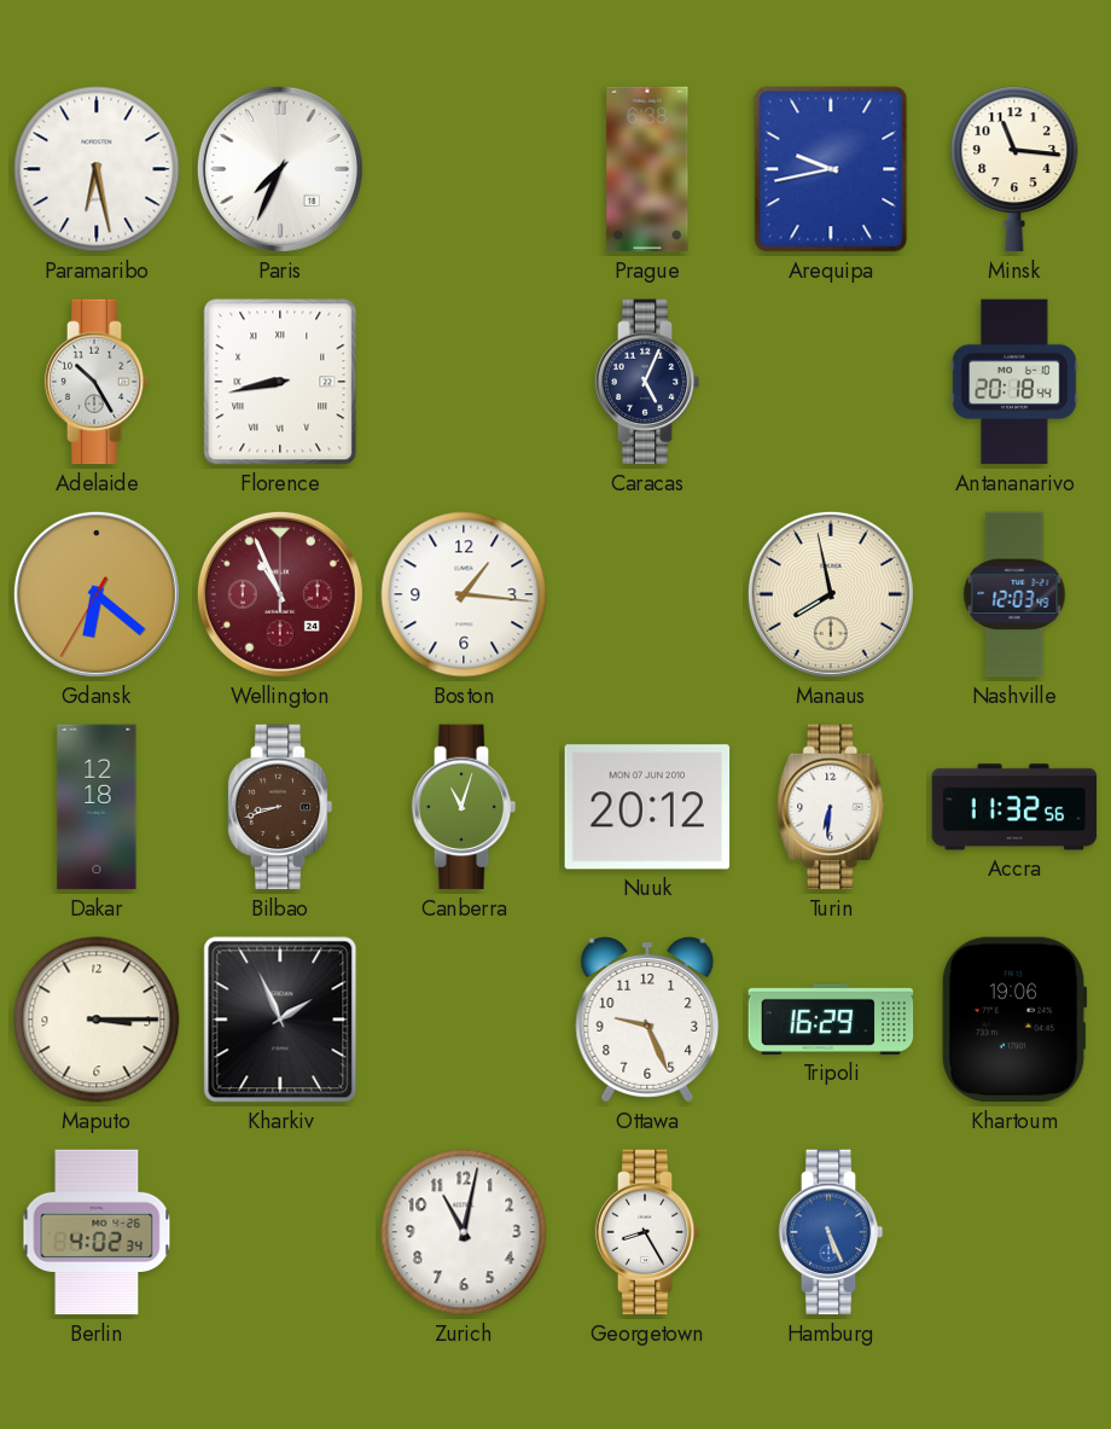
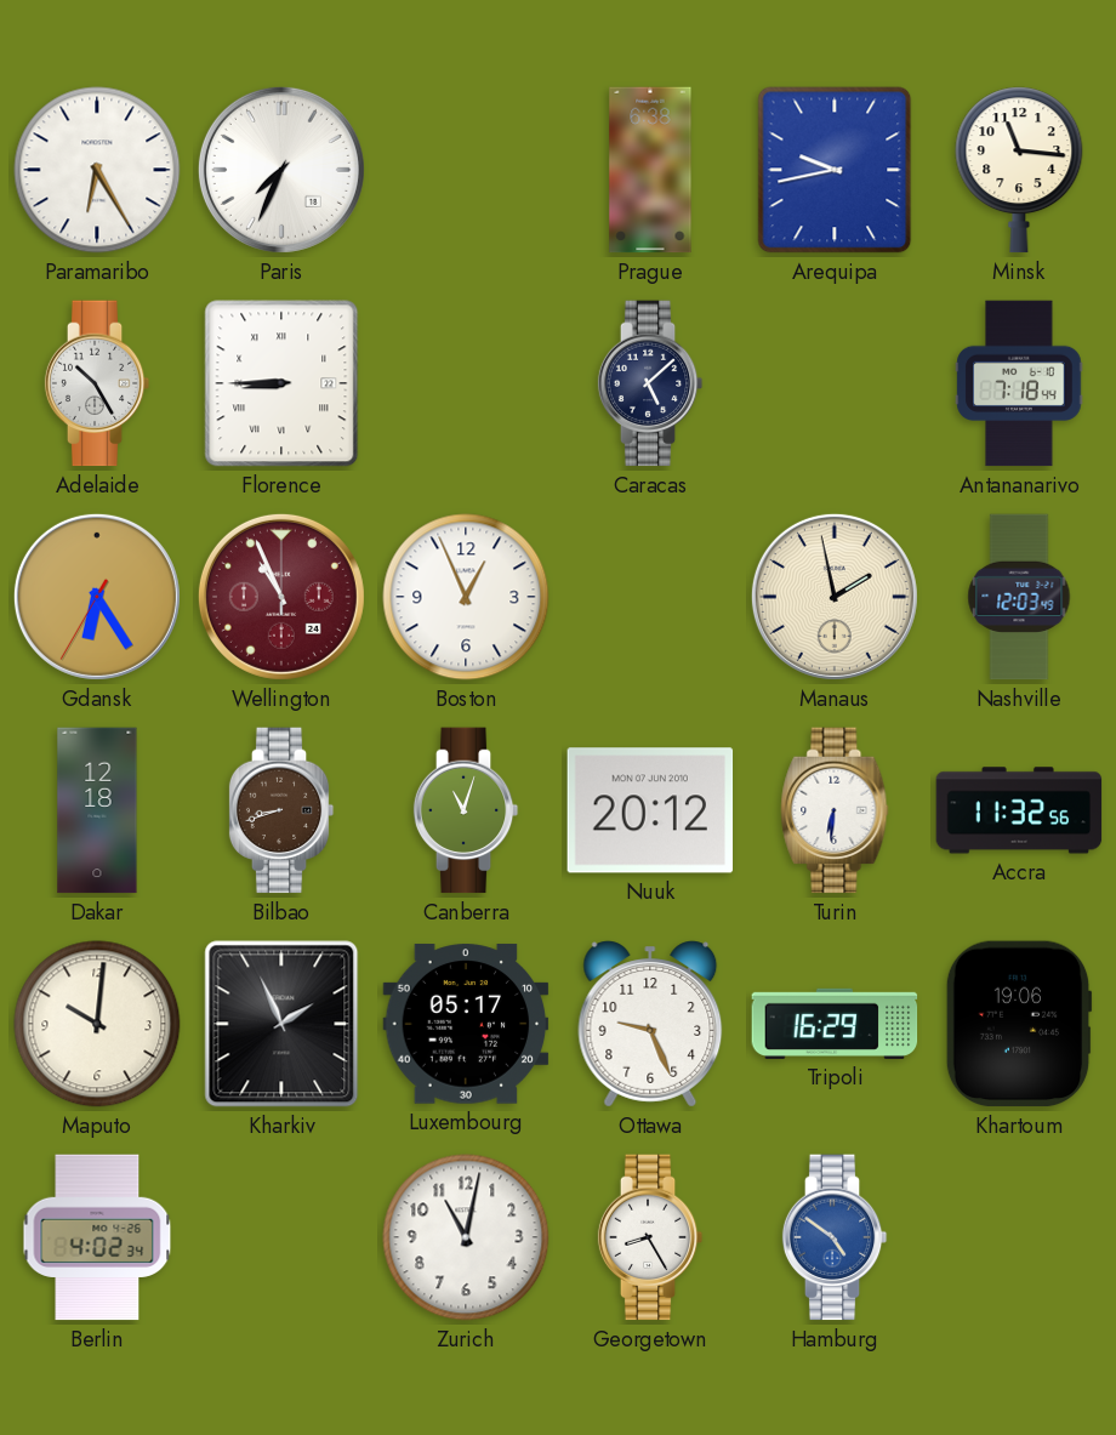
Paramaribo: 6:28 -> 6:25 (97, 170)
Florence: 8:43 -> 8:45 (281, 383)
Caracas: 5:04 -> 5:08 (650, 383)
Antananarivo: 20:18 -> 7:18 (1019, 383)
Gdansk: 6:21 -> 6:24 (97, 597)
Boston: 1:16 -> 12:56 (466, 597)
Manaus: 7:58 -> 1:58 (835, 597)
Maputo: 3:15 -> 10:01 (97, 1024)
Luxembourg: none -> 05:17 (466, 1024)
Hamburg: 5:26 -> 4:51 (835, 1237)
